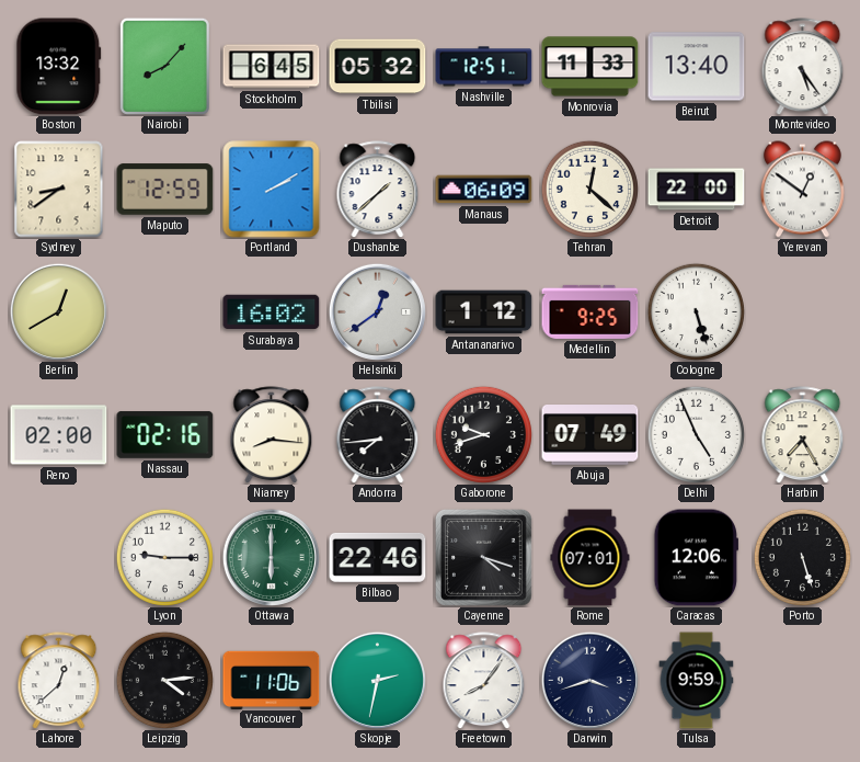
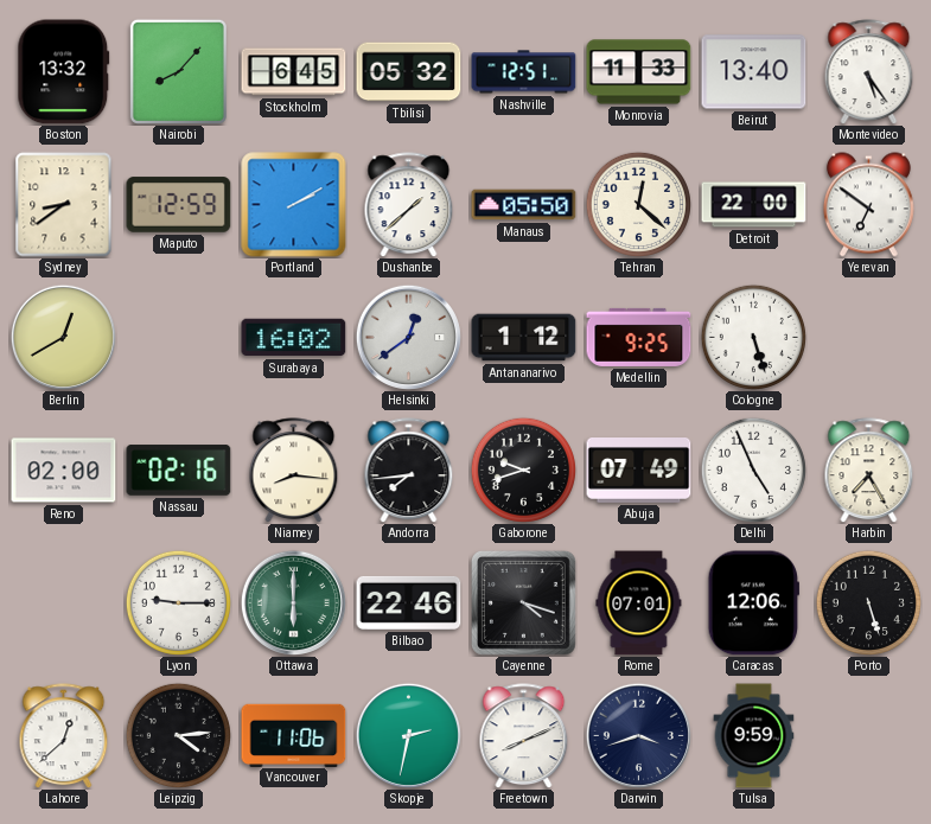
Manaus: 06:09 -> 05:50 (524, 205)
Yerevan: 12:51 -> 6:51 (868, 205)
Freetown: 8:06 -> 8:11 (524, 736)
